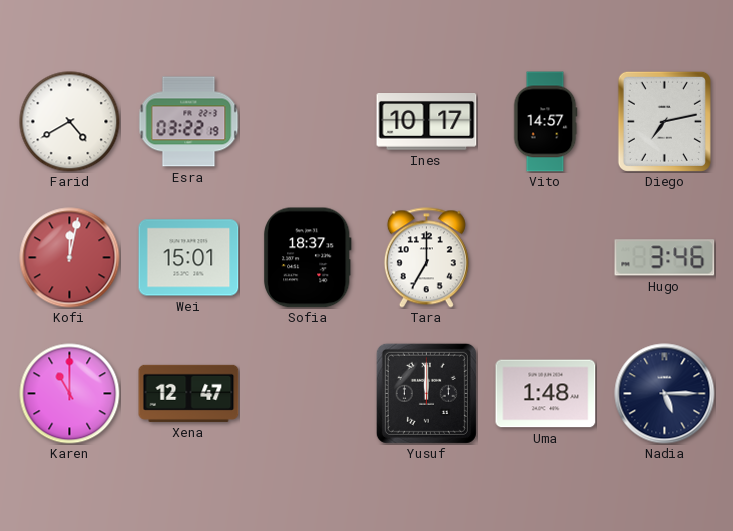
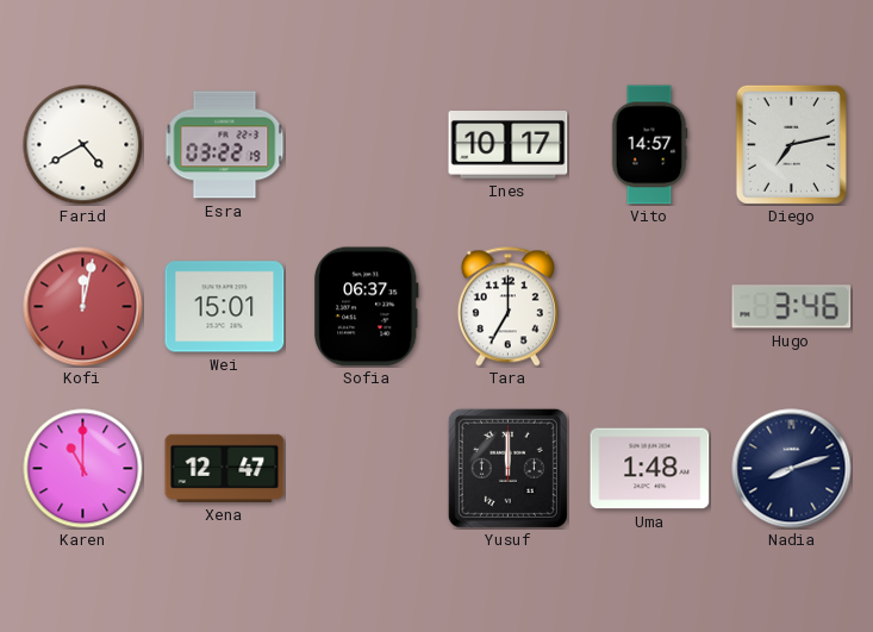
Sofia: 18:37 -> 06:37 (366, 307)
Nadia: 5:15 -> 8:12 (792, 469)
